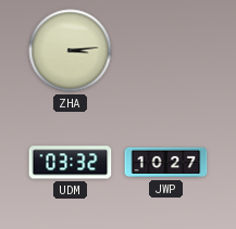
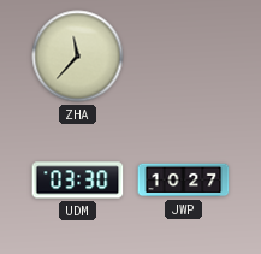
ZHA: 3:14 -> 11:37 (78, 57)
UDM: 03:32 -> 03:30 (78, 181)
